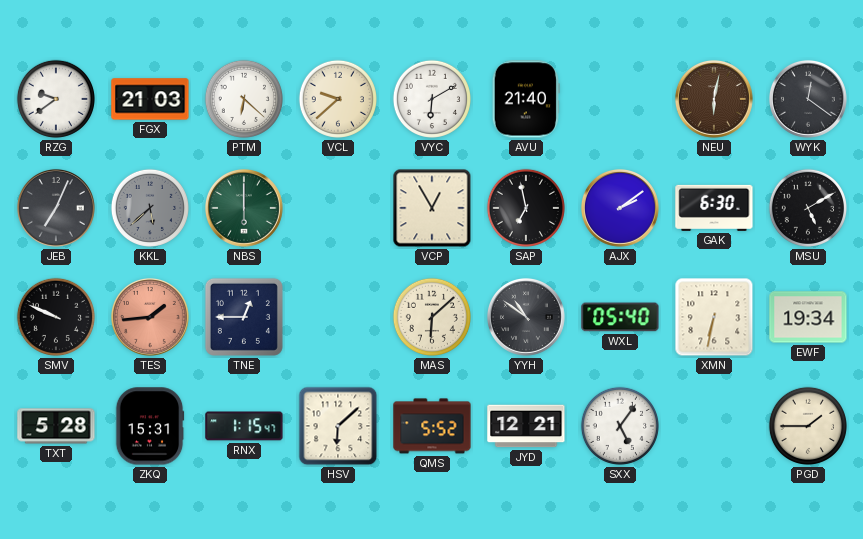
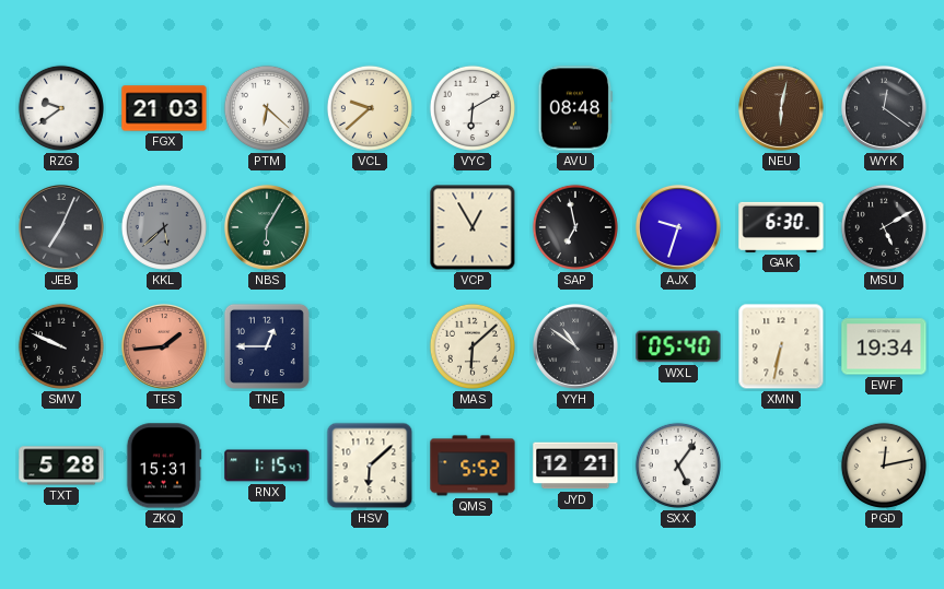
AVU: 21:40 -> 08:48 (575, 108)
NBS: 6:00 -> 6:05 (267, 227)
AJX: 2:09 -> 9:33 (678, 227)
PGD: 1:45 -> 12:13 (884, 466)
